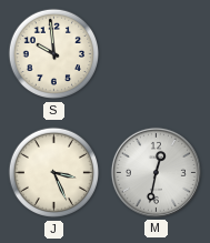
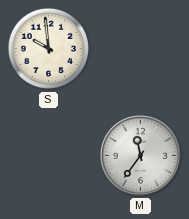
J: 3:26 -> none (54, 173)
M: 12:32 -> 11:36 (140, 155)
